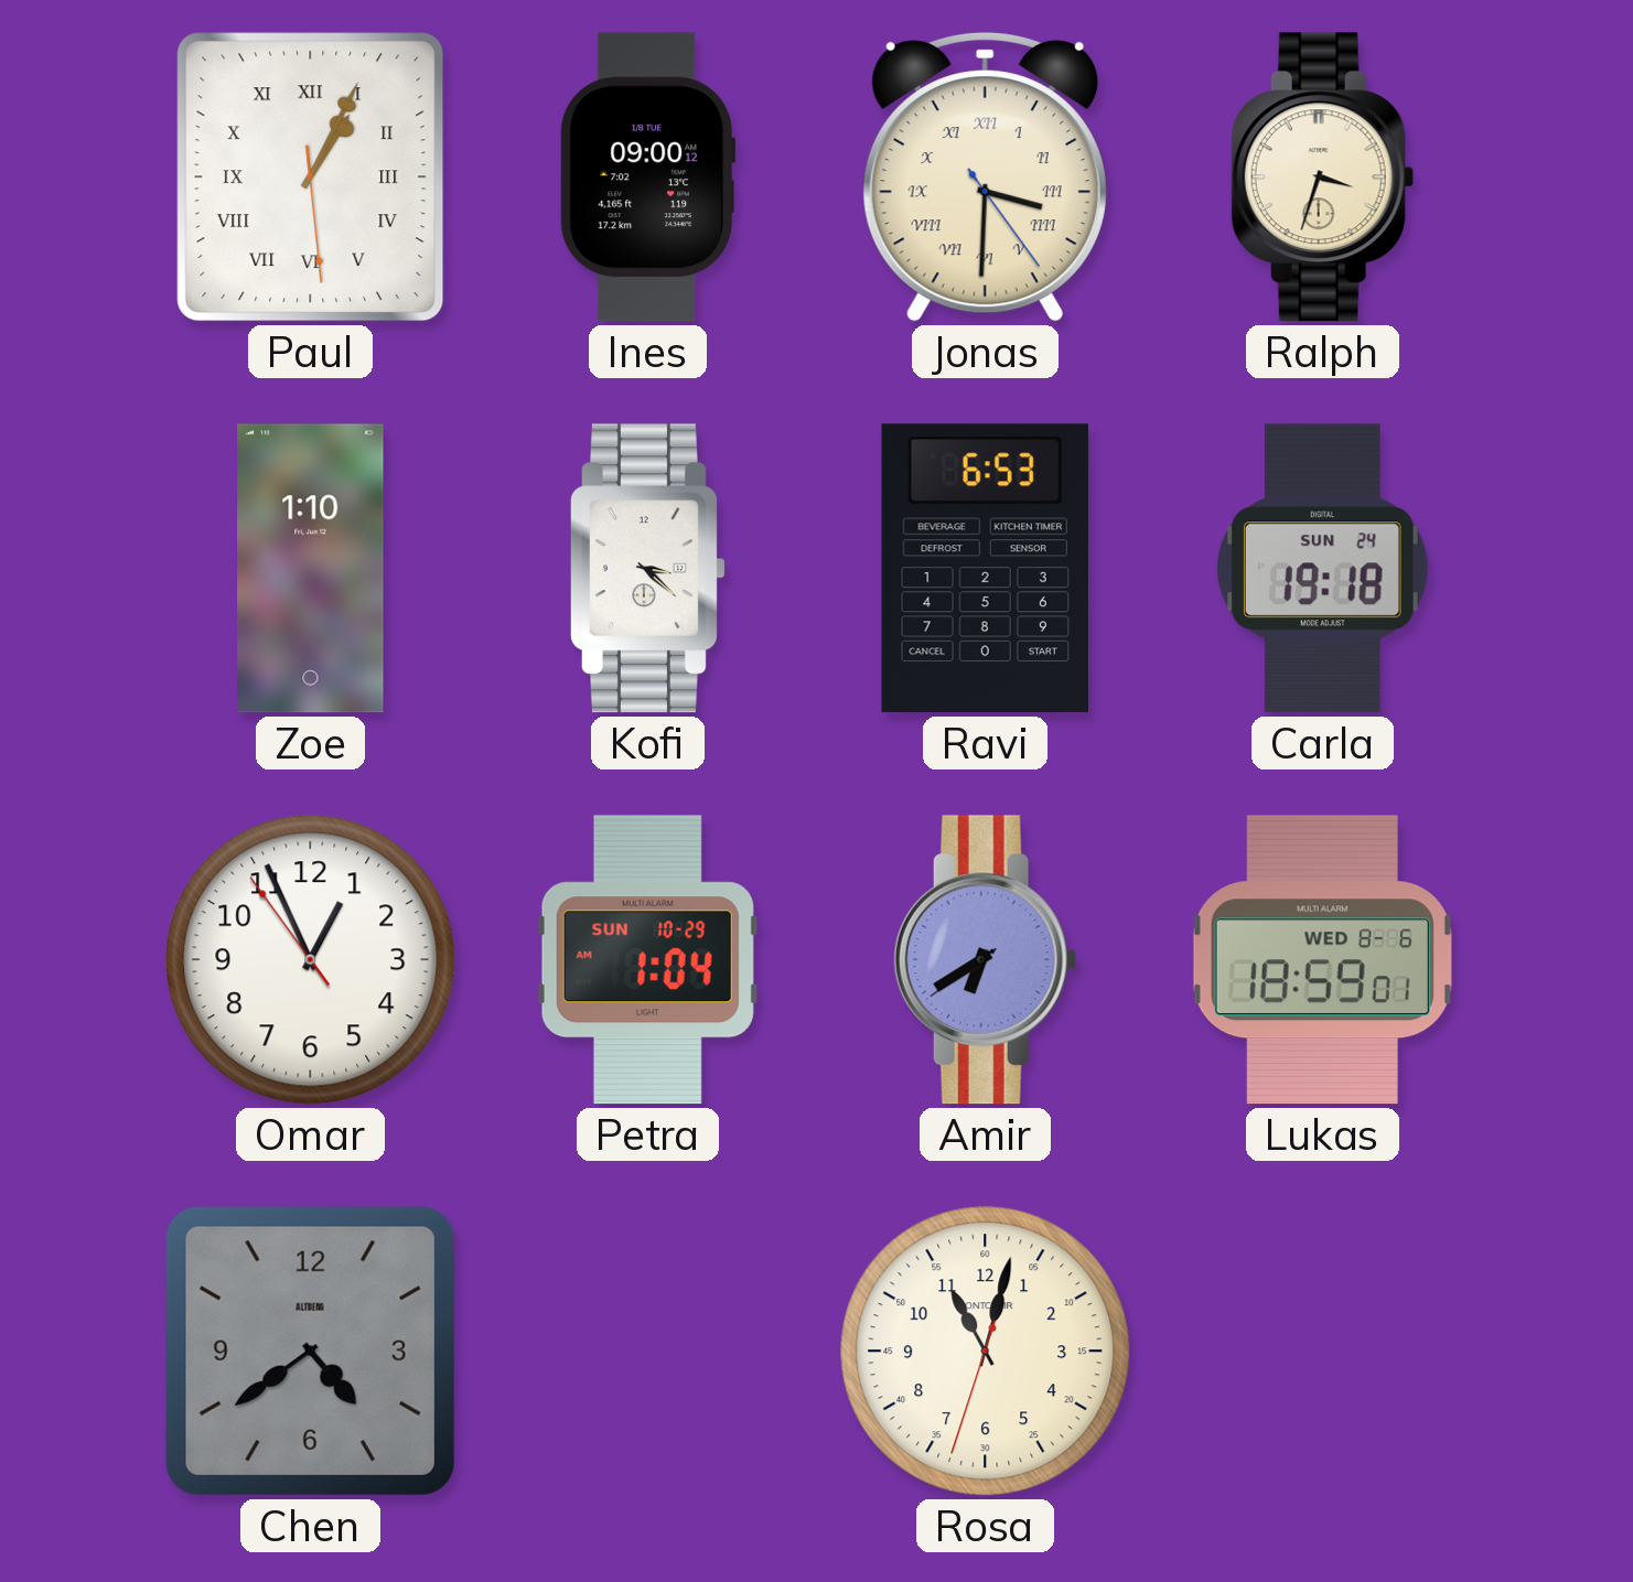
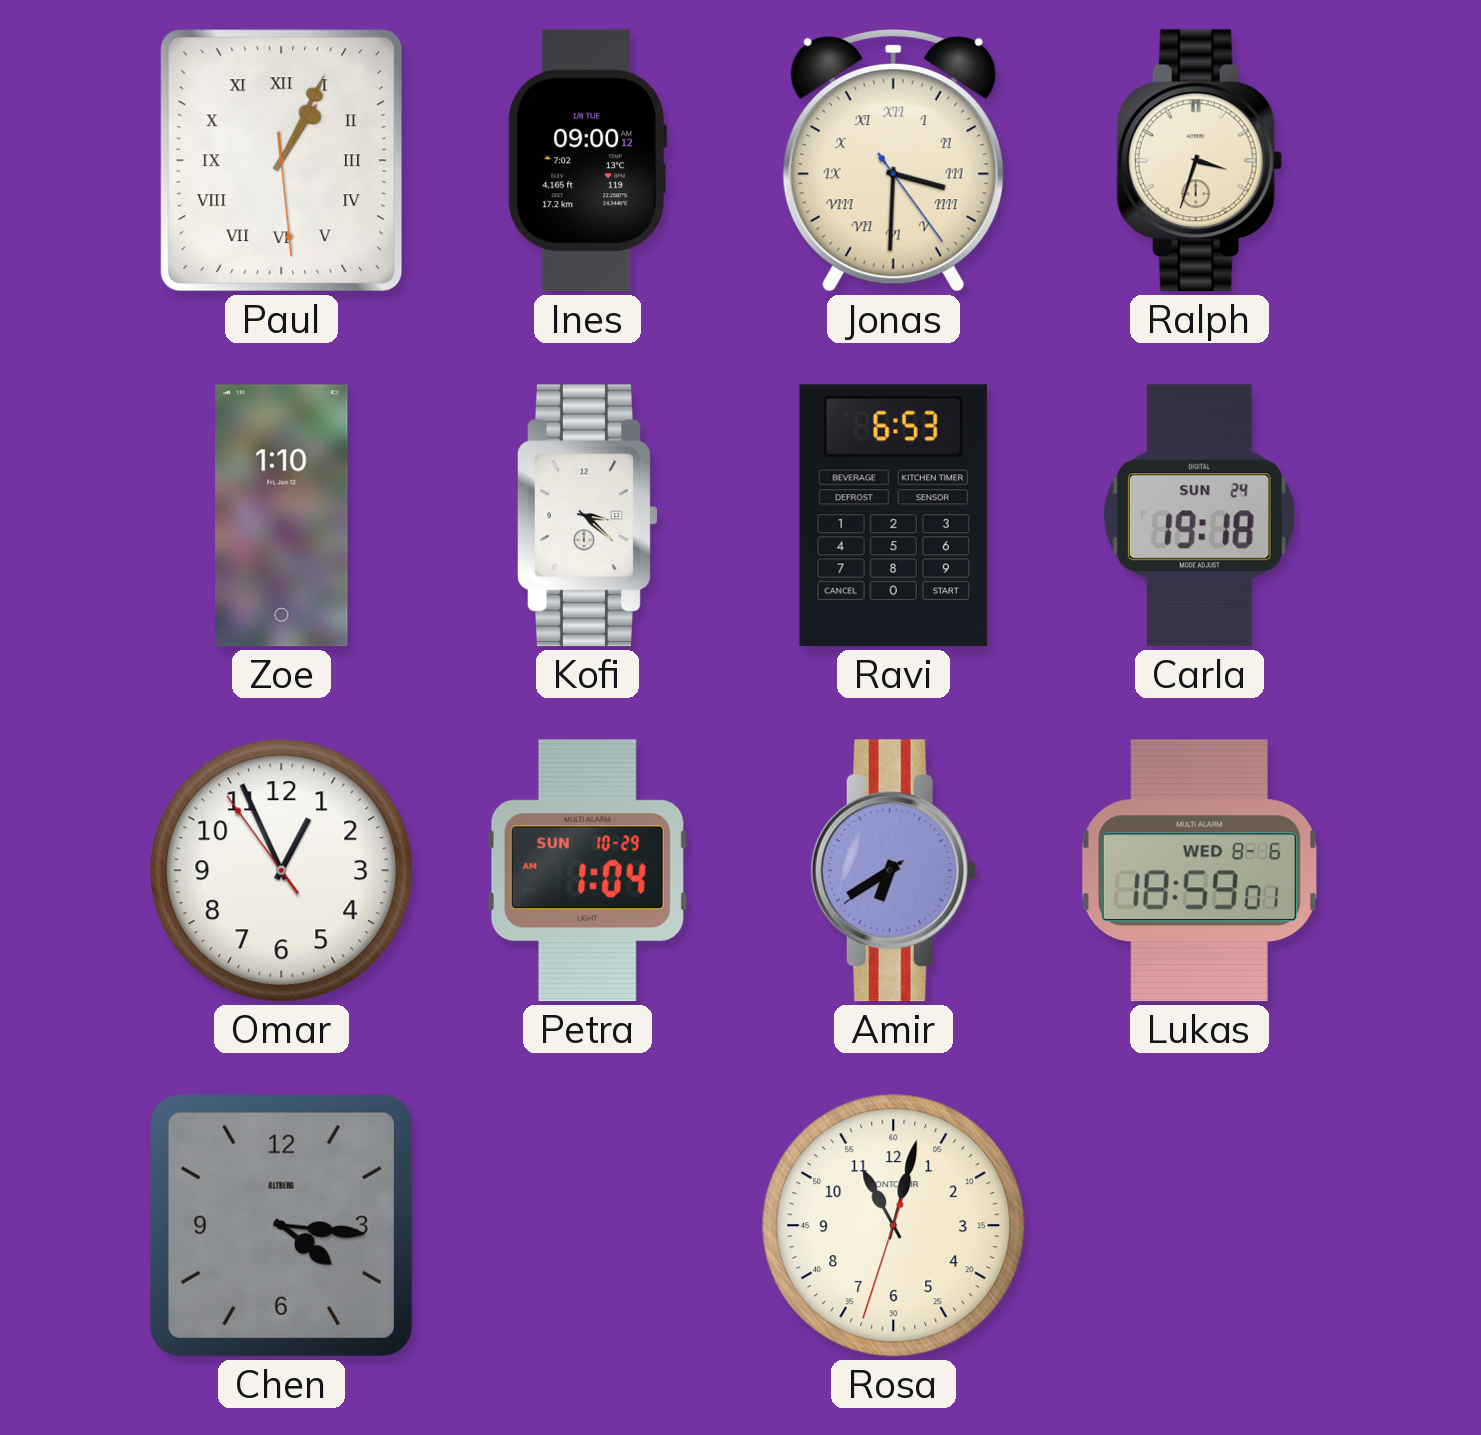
Chen: 4:39 -> 4:16 (281, 1225)
